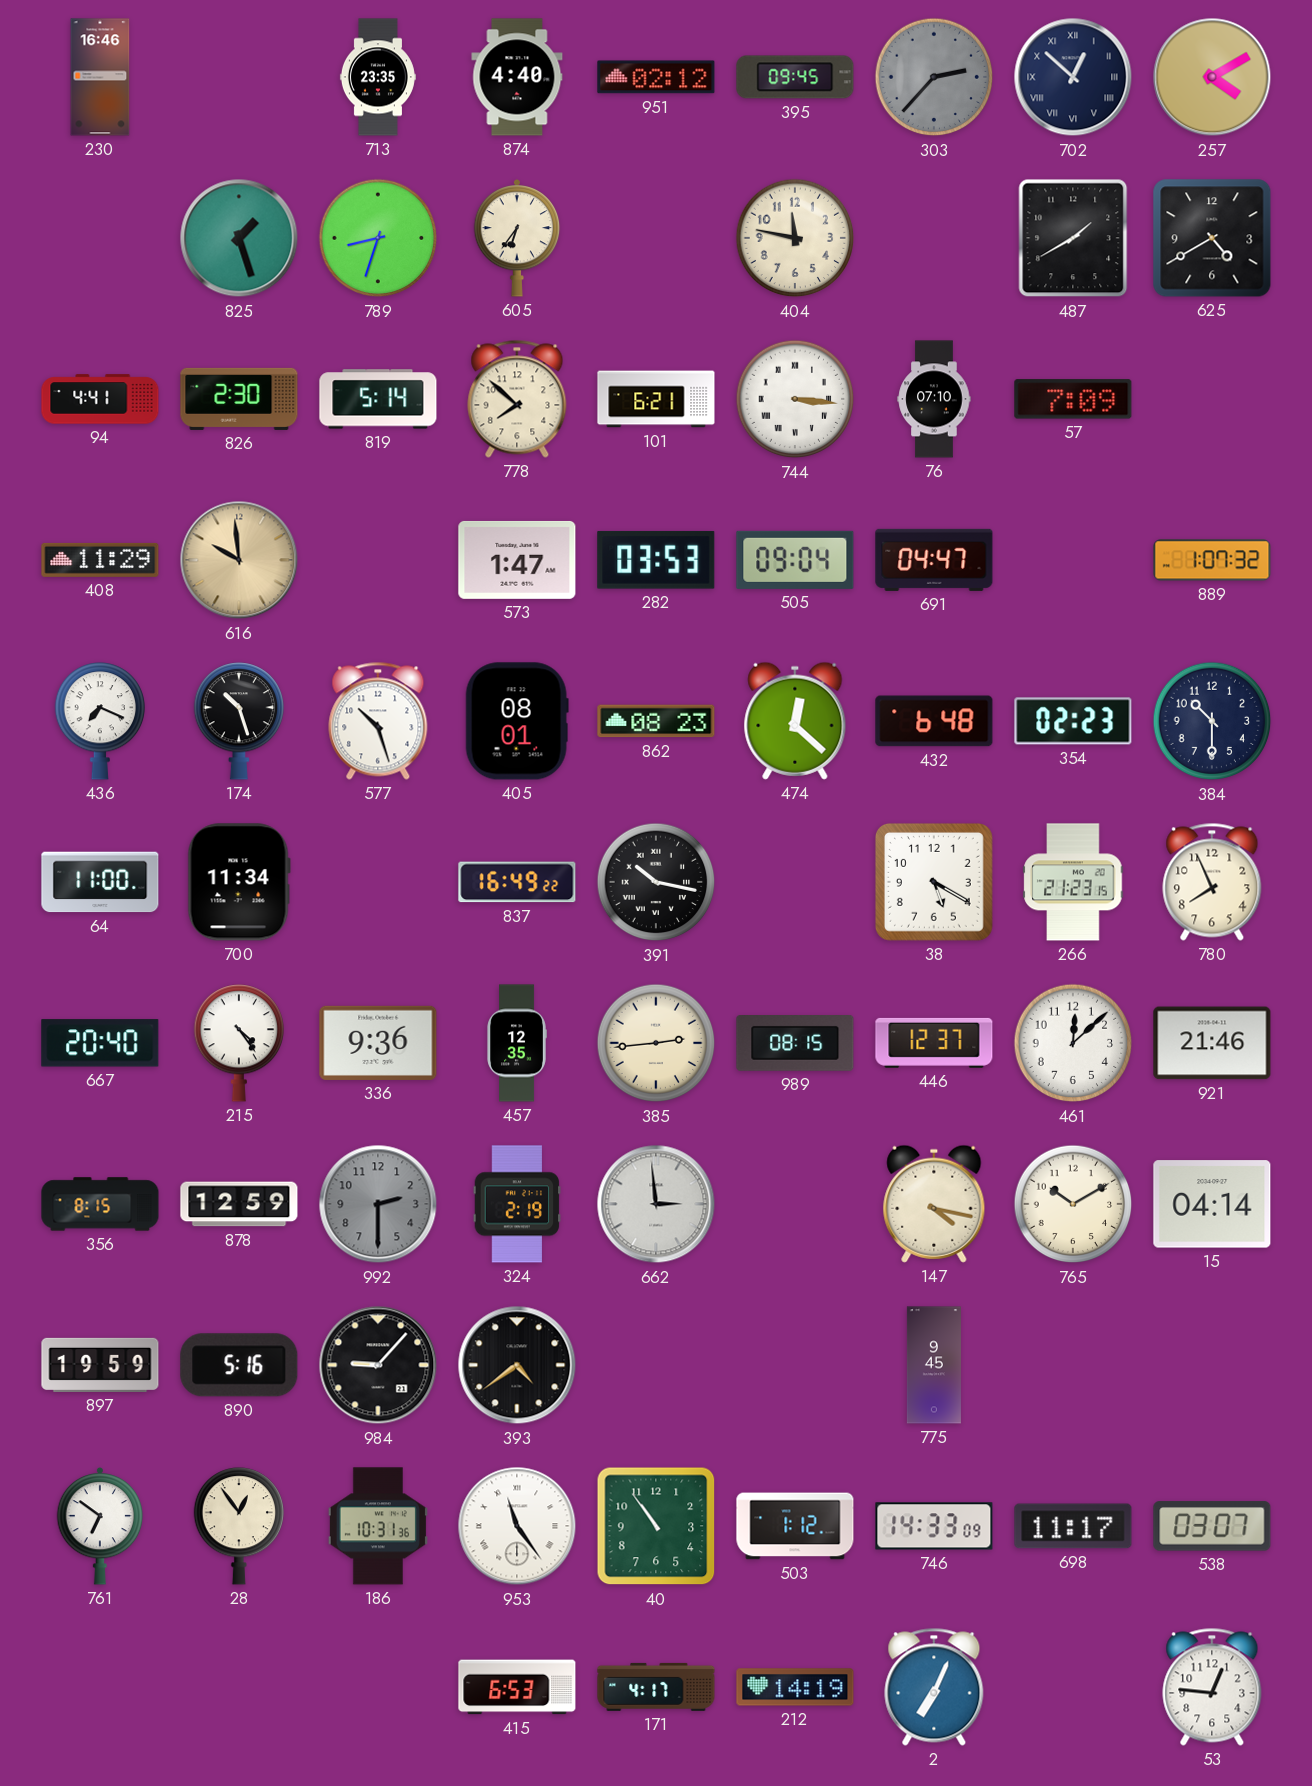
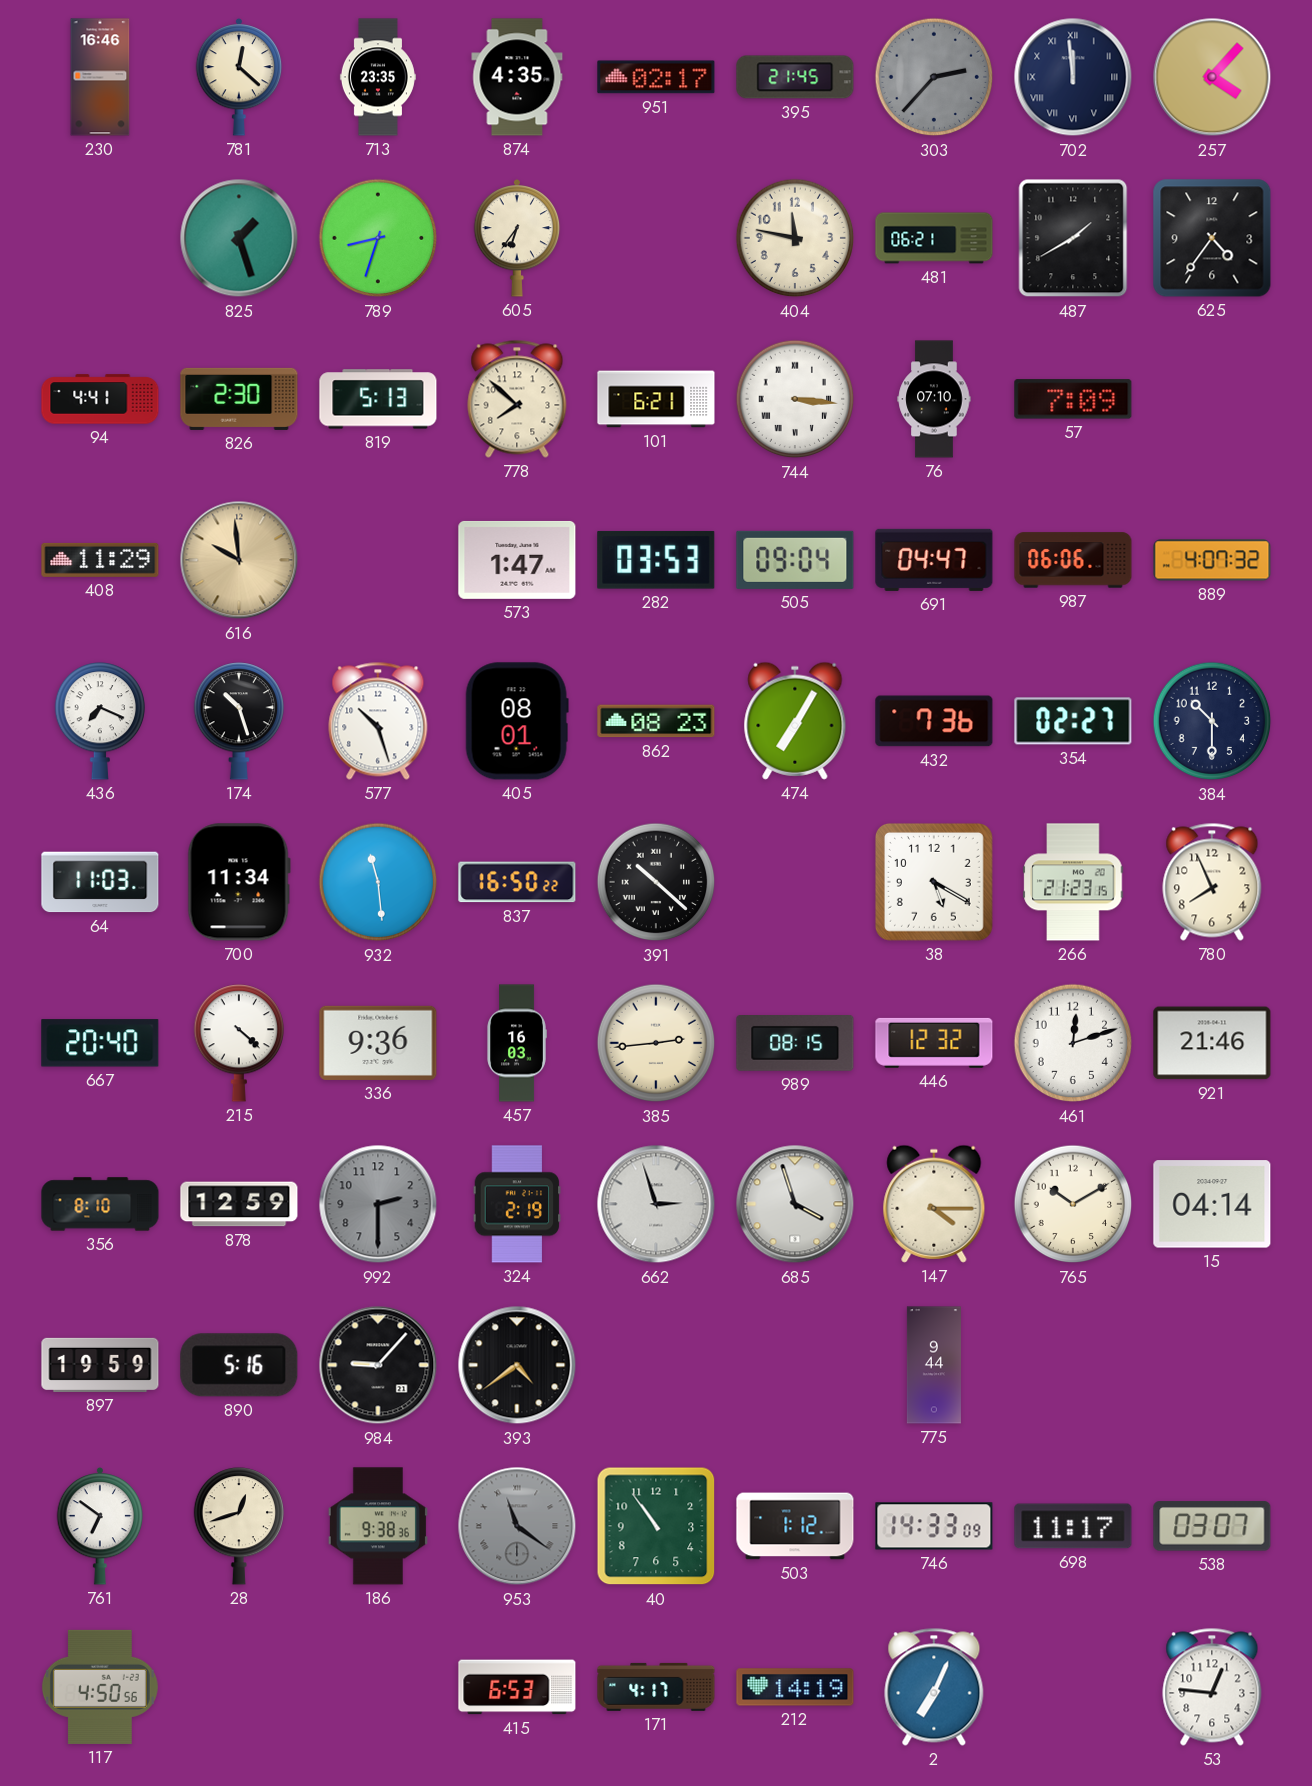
781: none -> 12:22 (239, 77)
874: 4:40 -> 4:35 (517, 77)
951: 02:12 -> 02:17 (656, 77)
395: 09:45 -> 21:45 (795, 77)
702: 12:52 -> 11:59 (1073, 77)
257: 4:10 -> 4:07 (1212, 77)
481: none -> 06:21 (934, 238)
625: 4:40 -> 4:36 (1212, 238)
819: 5:14 -> 5:13 (378, 399)
987: none -> 06:06 (1073, 560)
889: 1:07 -> 4:07 (1212, 560)
474: 12:22 -> 7:05 (795, 721)
432: 6:48 -> 7:36 (934, 721)
354: 02:23 -> 02:27 (1073, 721)
64: 11:00 -> 11:03 (100, 882)
932: none -> 11:29 (378, 882)
837: 16:49 -> 16:50 (517, 882)
391: 10:17 -> 10:22 (656, 882)
215: 4:24 -> 4:22 (239, 1043)
457: 12:35 -> 16:03 (517, 1043)
446: 12:37 -> 12:32 (934, 1043)
461: 12:08 -> 12:12 (1073, 1043)
356: 8:15 -> 8:10 (100, 1204)
662: 2:59 -> 2:57 (656, 1204)
685: none -> 3:57 (795, 1204)
147: 4:17 -> 4:15 (934, 1204)
775: 9:45 -> 9:44 (934, 1365)
28: 12:54 -> 12:42 (239, 1526)
186: 10:31 -> 9:38 (378, 1526)
953: 11:24 -> 11:21 (517, 1526)
953 dial: white -> grey (517, 1526)
117: none -> 4:50 (100, 1687)
